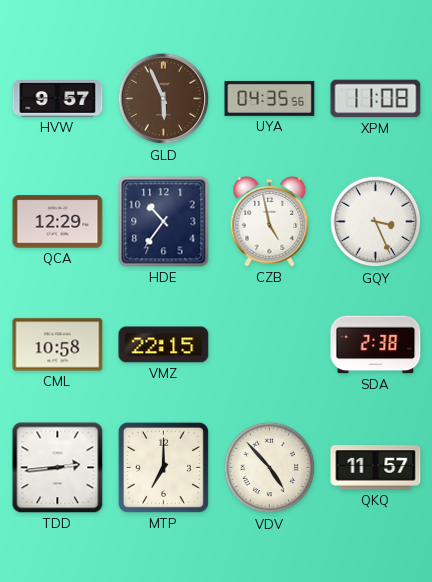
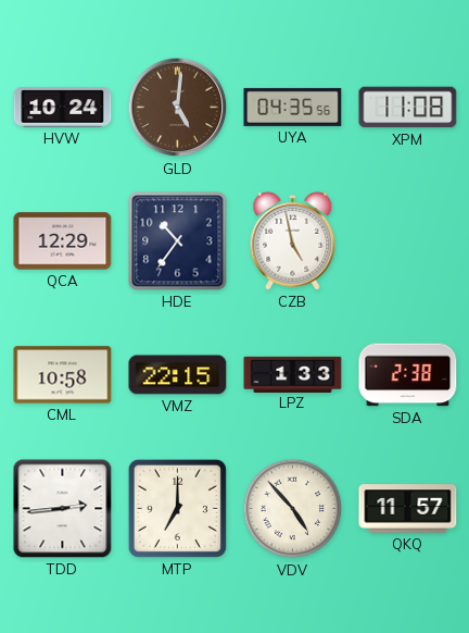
HVW: 9:57 -> 10:24 (63, 108)
GLD: 5:56 -> 5:01 (178, 108)
GQY: 3:26 -> none (376, 222)
LPZ: none -> 1:33 (293, 374)
